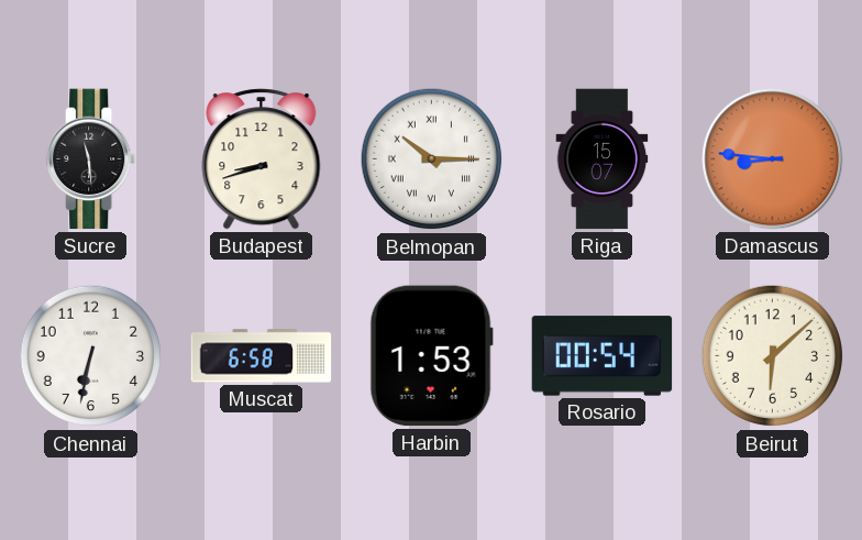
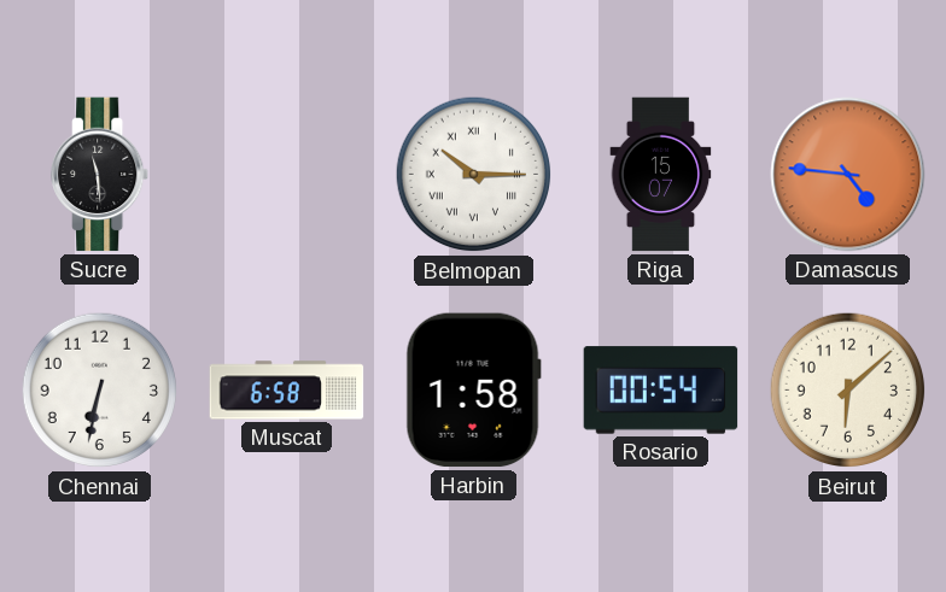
Budapest: 8:42 -> none (262, 159)
Damascus: 8:46 -> 4:46 (848, 175)
Harbin: 1:53 -> 1:58 (473, 391)
